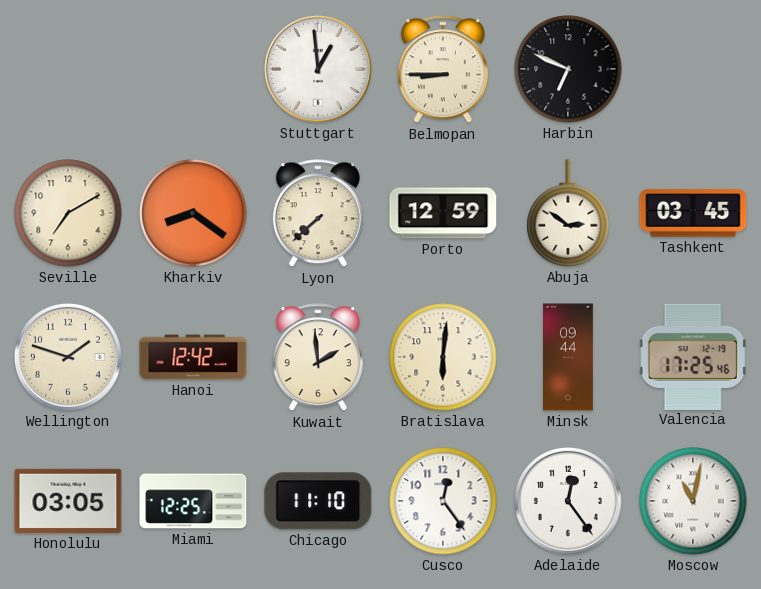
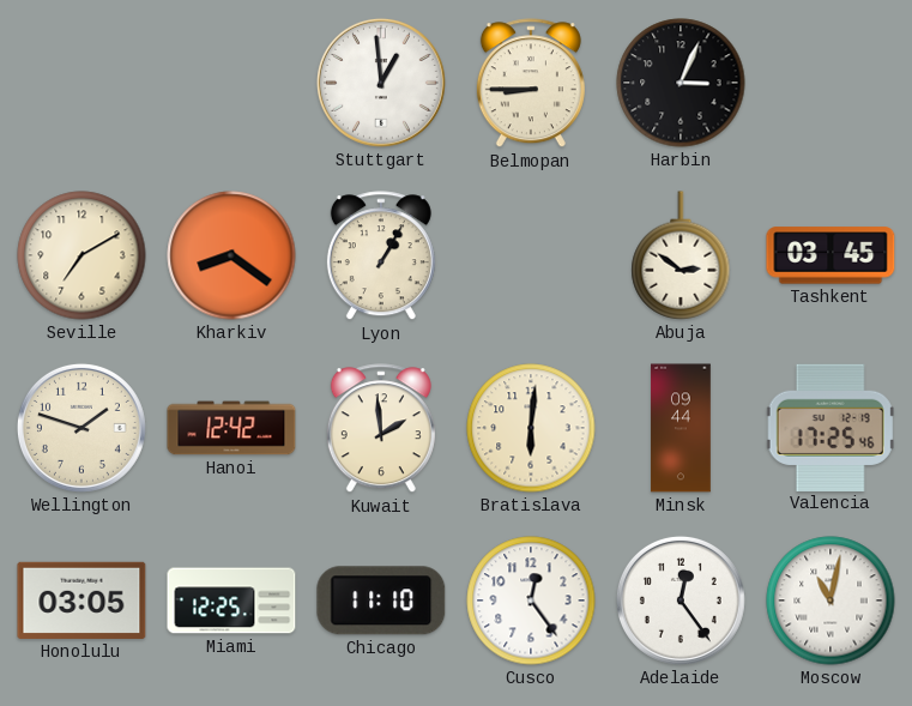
Harbin: 6:49 -> 3:04 (681, 83)
Lyon: 7:38 -> 1:05 (381, 257)
Porto: 12:59 -> none (443, 213)
